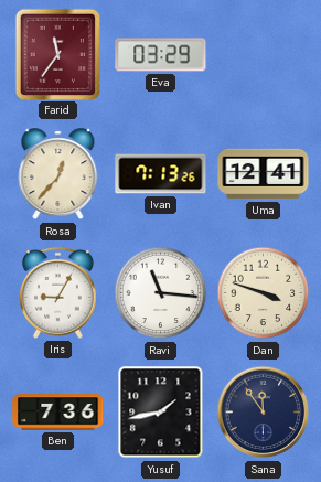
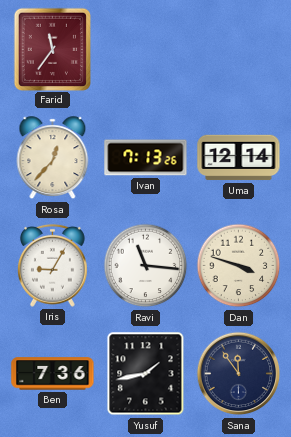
Eva: 03:29 -> none (161, 55)
Uma: 12:41 -> 12:14 (239, 158)
